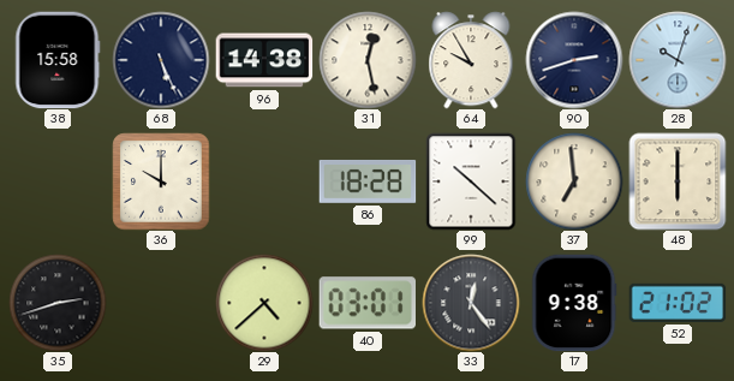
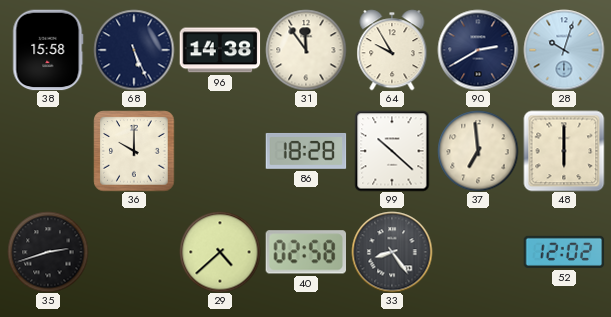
31: 12:28 -> 11:54 (306, 50)
90: 2:42 -> 2:40 (478, 50)
40: 03:01 -> 02:58 (305, 252)
33: 12:24 -> 8:24 (392, 252)
17: 9:38 -> none (574, 303)
52: 21:02 -> 12:02 (564, 252)
